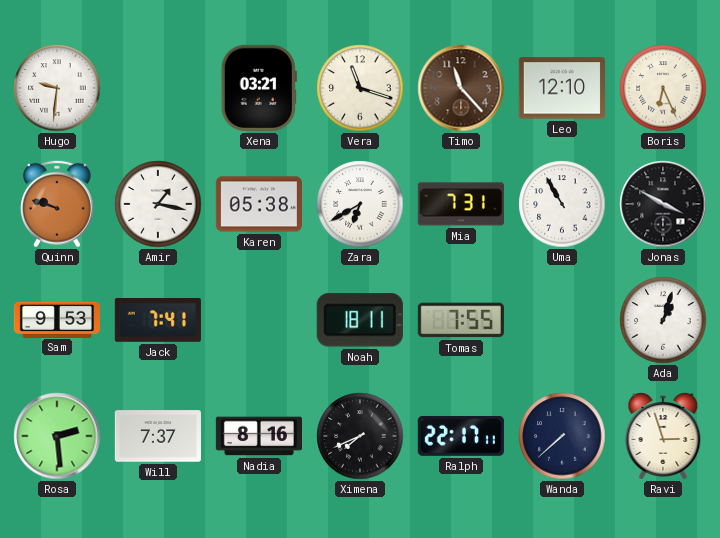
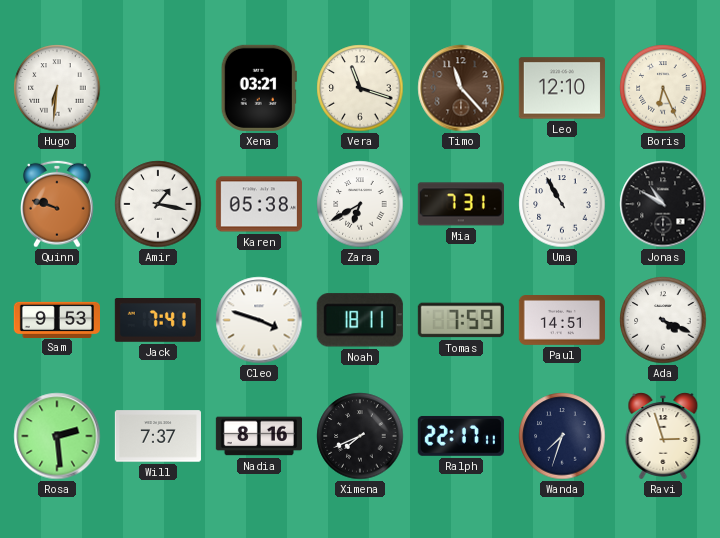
Hugo: 9:31 -> 6:31 (57, 88)
Jonas: 3:50 -> 10:50 (663, 204)
Cleo: none -> 3:48 (259, 320)
Tomas: 7:55 -> 7:59 (461, 320)
Paul: none -> 14:51 (562, 321)
Ada: 1:03 -> 4:19 (663, 320)
Wanda: 7:38 -> 7:33 (562, 436)
